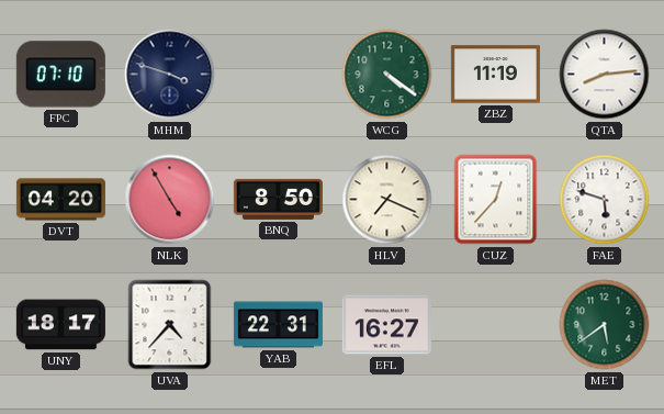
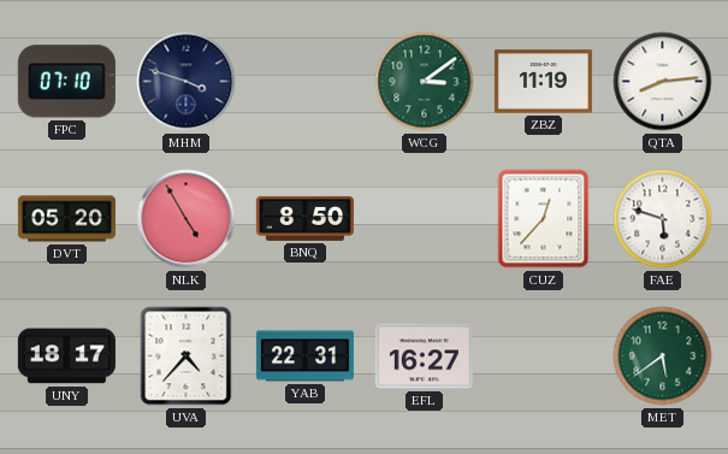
WCG: 4:21 -> 3:09 (425, 82)
DVT: 04:20 -> 05:20 (66, 219)
HLV: 7:19 -> none (387, 200)
